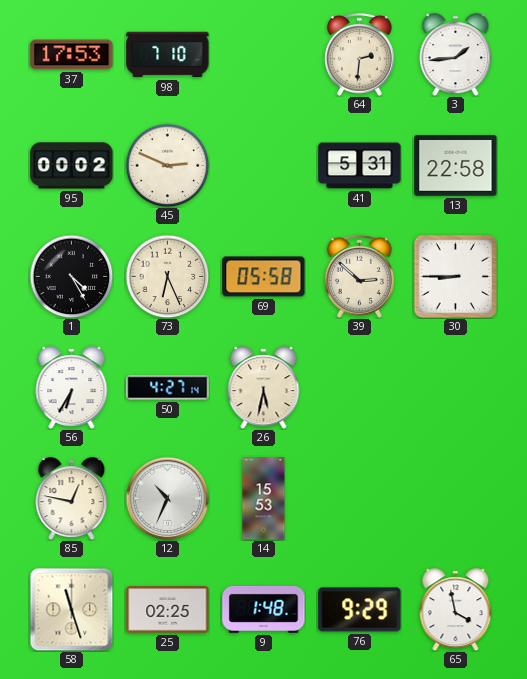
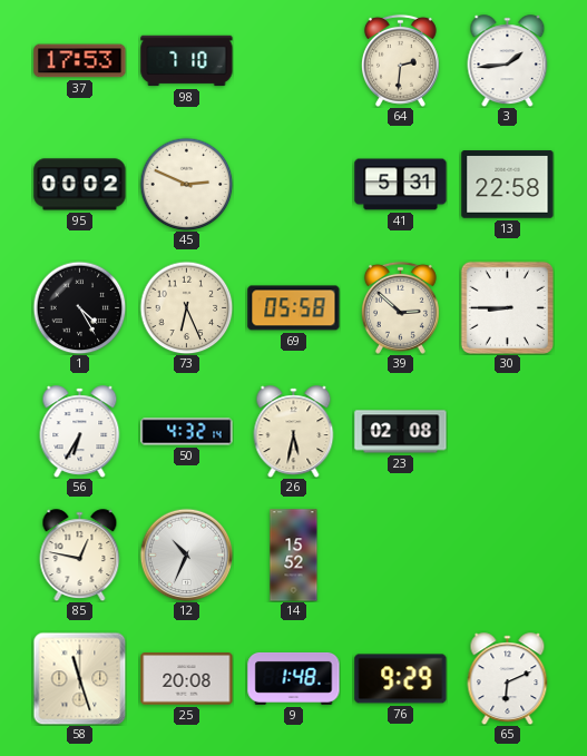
50: 4:27 -> 4:32 (187, 432)
23: none -> 02:08 (401, 432)
14: 15:53 -> 15:52 (294, 556)
25: 02:25 -> 20:08 (187, 679)
65: 3:58 -> 6:11 (508, 679)
